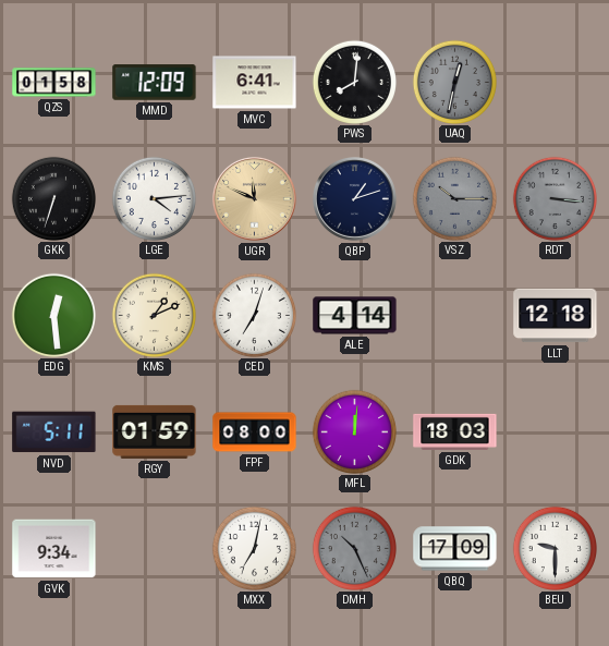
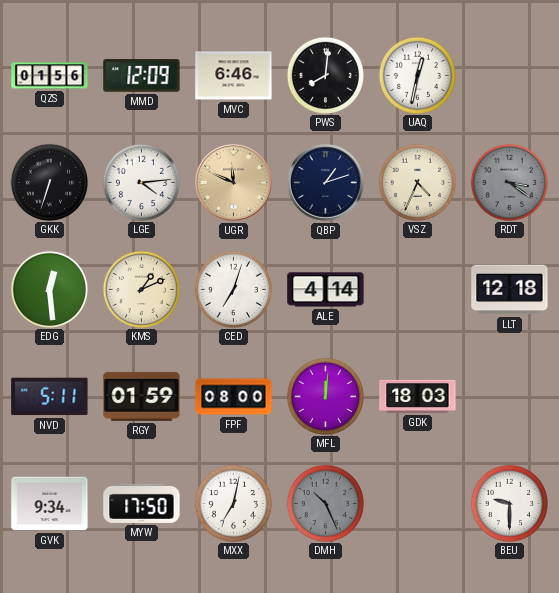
QZS: 01:58 -> 01:56 (50, 76)
MVC: 6:41 -> 6:46 (234, 76)
UAQ dial: grey -> white (417, 75)
VSZ: 10:15 -> 4:34 (417, 182)
VSZ dial: grey -> cream (417, 182)
RDT: 3:16 -> 3:21 (509, 182)
MYW: none -> 17:50 (142, 503)
QBQ: 17:09 -> none (455, 549)
